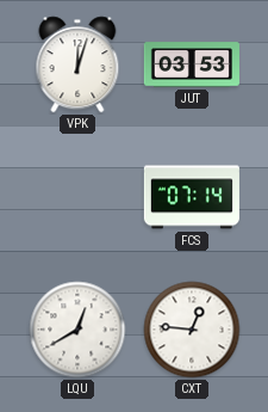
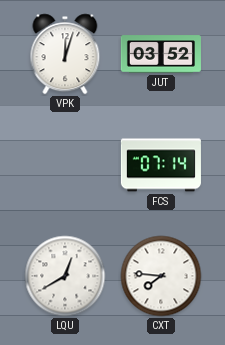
JUT: 03:53 -> 03:52 (161, 54)
CXT: 12:46 -> 7:46 (161, 276)
